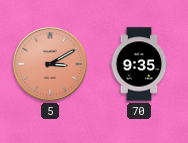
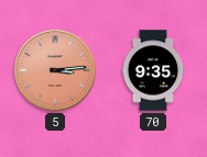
5: 3:10 -> 3:14 (55, 70)
